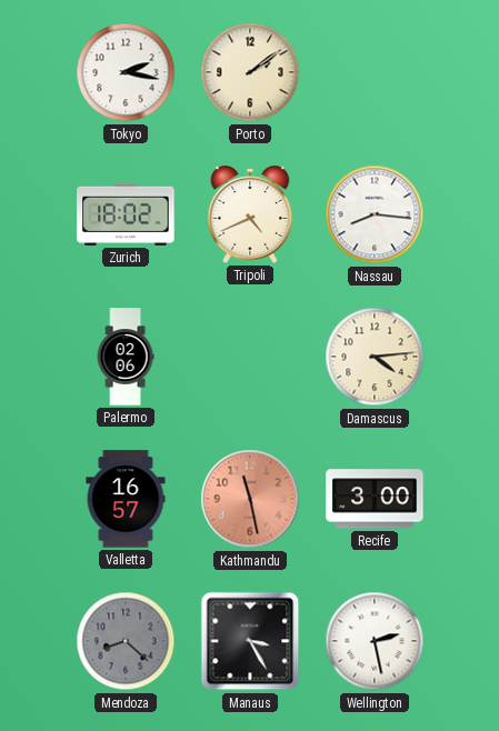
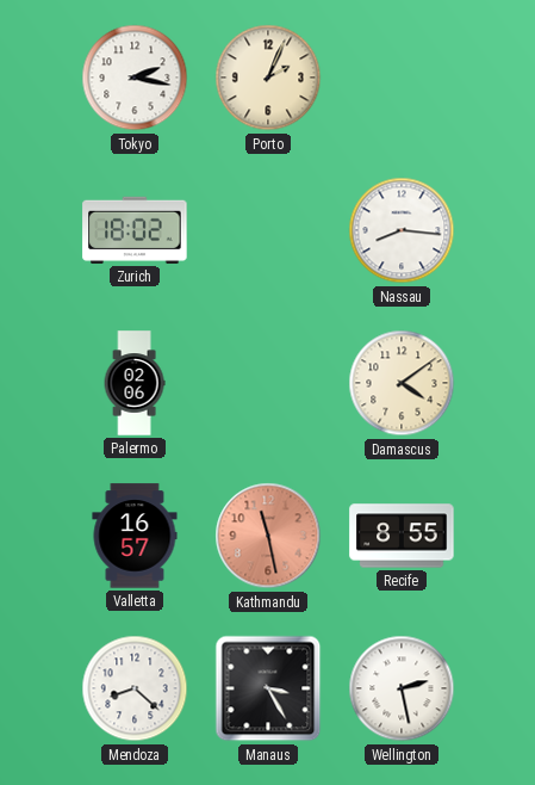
Porto: 2:09 -> 2:04 (268, 78)
Tripoli: 4:41 -> none (250, 214)
Damascus: 4:14 -> 4:09 (402, 383)
Recife: 3:00 -> 8:55 (402, 536)
Mendoza dial: grey -> white (135, 688)
